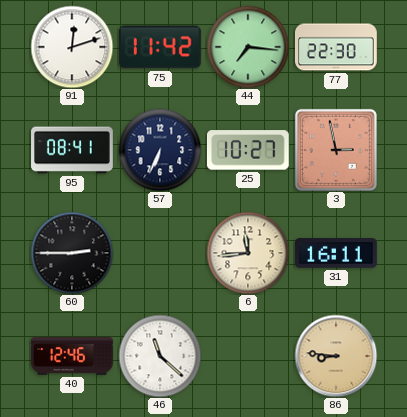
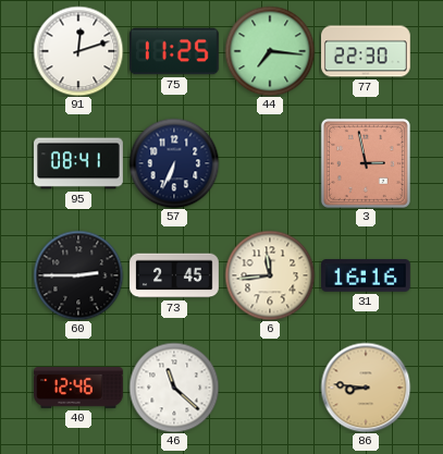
75: 11:42 -> 11:25 (175, 51)
25: 10:27 -> none (248, 150)
73: none -> 2:45 (174, 275)
31: 16:11 -> 16:16 (367, 275)
